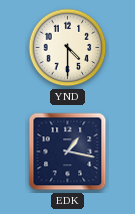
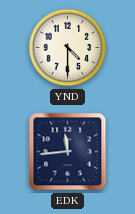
EDK: 1:17 -> 11:44 (68, 152)
